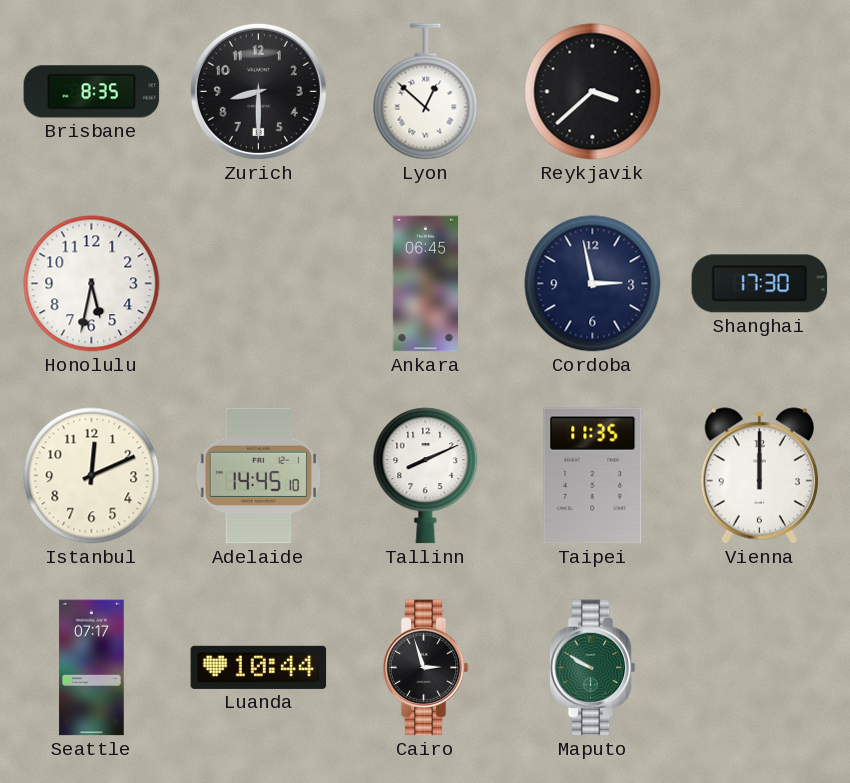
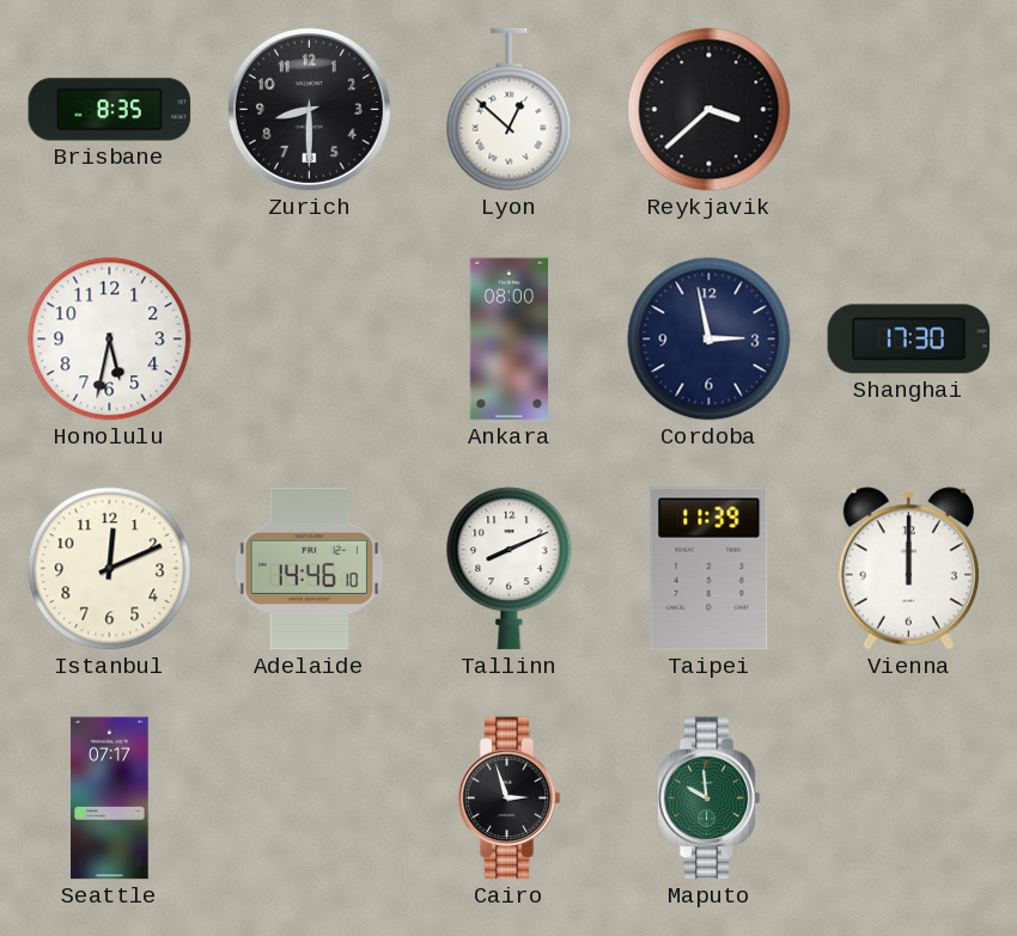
Ankara: 06:45 -> 08:00 (510, 339)
Adelaide: 14:45 -> 14:46 (309, 569)
Taipei: 11:35 -> 11:39 (710, 569)
Luanda: 10:44 -> none (259, 667)
Maputo: 9:50 -> 9:59 (708, 799)
